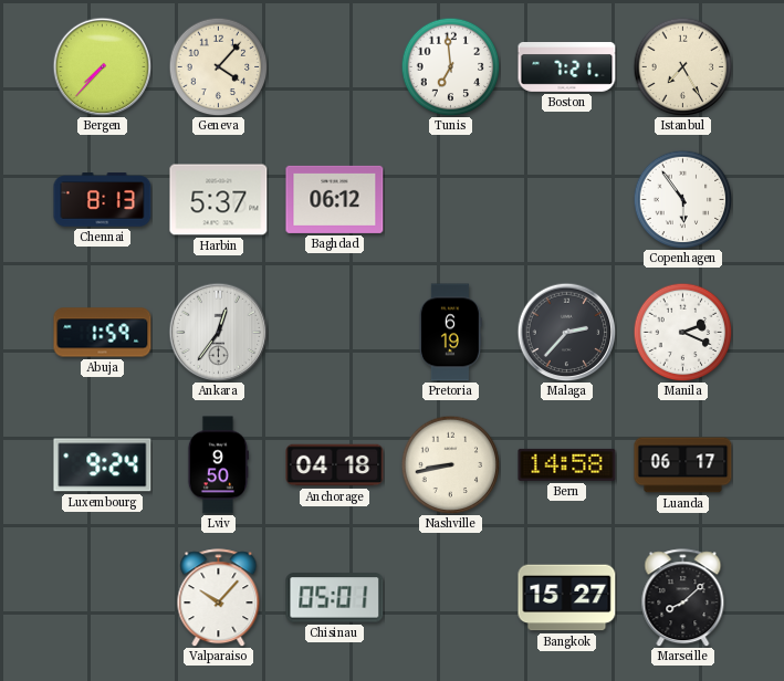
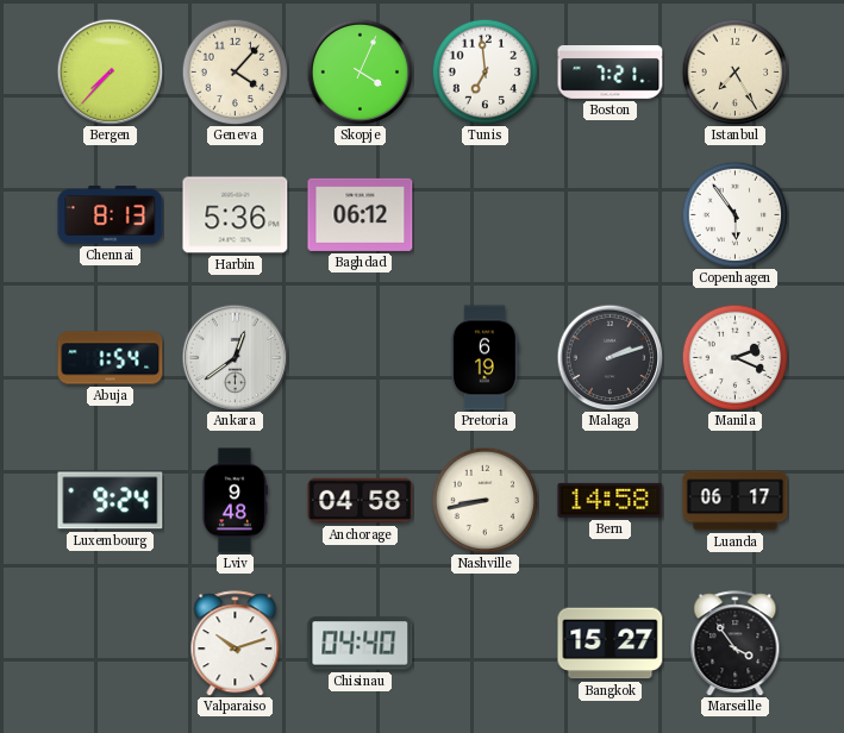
Skopje: none -> 4:04 (360, 71)
Harbin: 5:37 -> 5:36 (236, 215)
Abuja: 1:59 -> 1:54 (111, 358)
Ankara: 12:36 -> 12:39 (235, 357)
Malaga: 2:37 -> 2:12 (609, 357)
Lviv: 9:50 -> 9:48 (235, 501)
Anchorage: 04:18 -> 04:58 (361, 501)
Valparaiso: 10:07 -> 10:12 (236, 644)
Chisinau: 05:01 -> 04:40 (361, 644)
Marseille: 8:08 -> 3:54 (736, 644)
